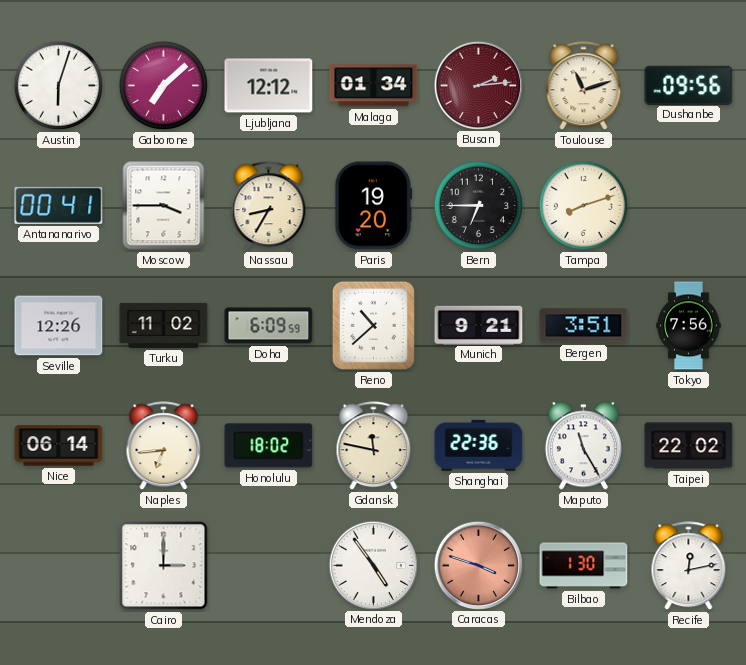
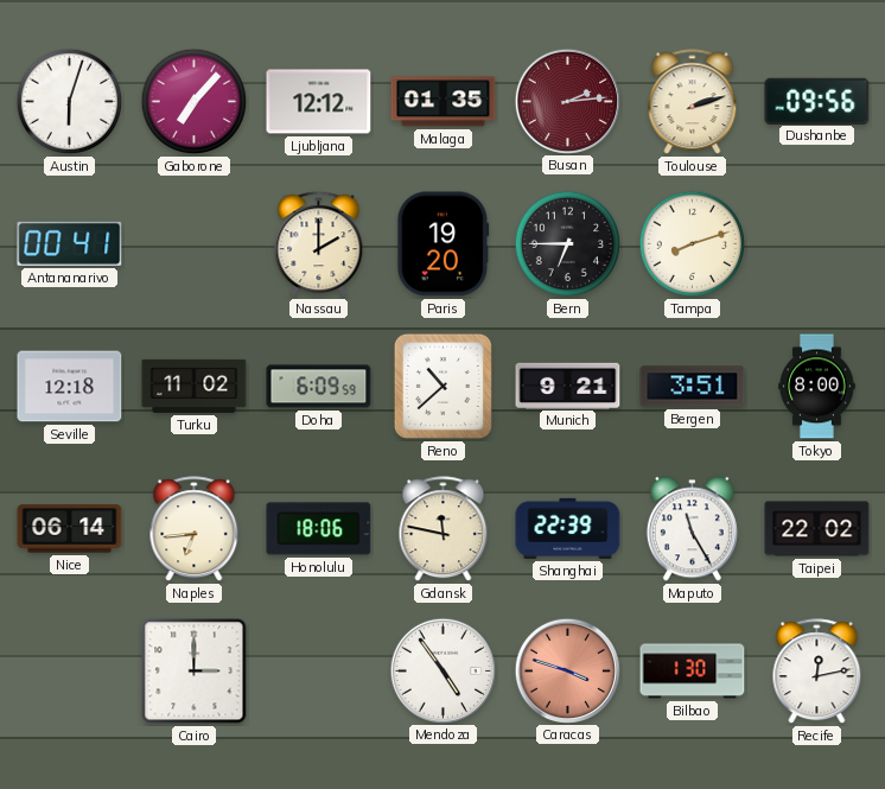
Gaborone: 7:08 -> 7:07 (195, 102)
Malaga: 01:34 -> 01:35 (444, 102)
Toulouse: 11:12 -> 2:12 (693, 102)
Moscow: 3:45 -> none (164, 206)
Nassau: 8:35 -> 2:00 (319, 244)
Seville: 12:26 -> 12:18 (70, 387)
Tokyo: 7:56 -> 8:00 (817, 387)
Honolulu: 18:02 -> 18:06 (319, 529)
Shanghai: 22:36 -> 22:39 (568, 528)
